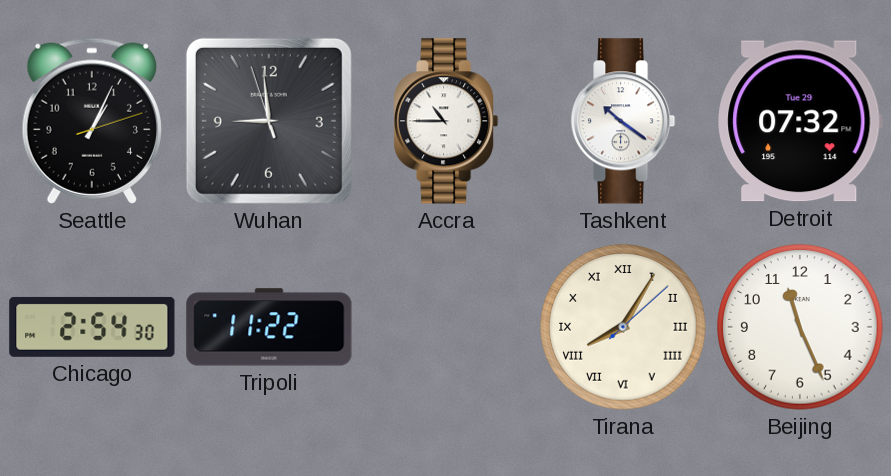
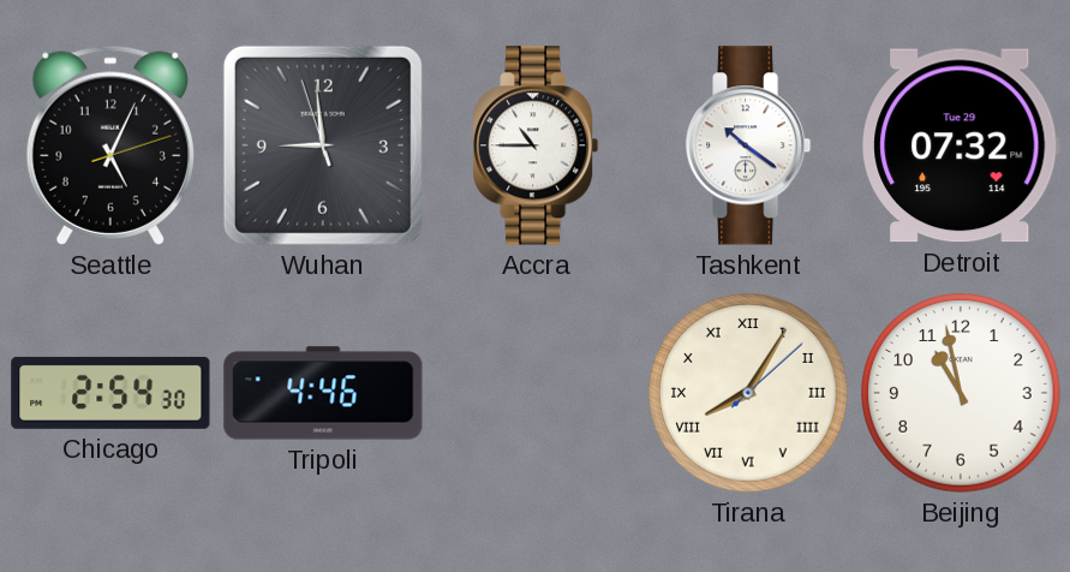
Seattle: 1:04 -> 5:04 (110, 145)
Tripoli: 11:22 -> 4:46 (323, 393)
Beijing: 11:26 -> 10:58 (961, 393)
